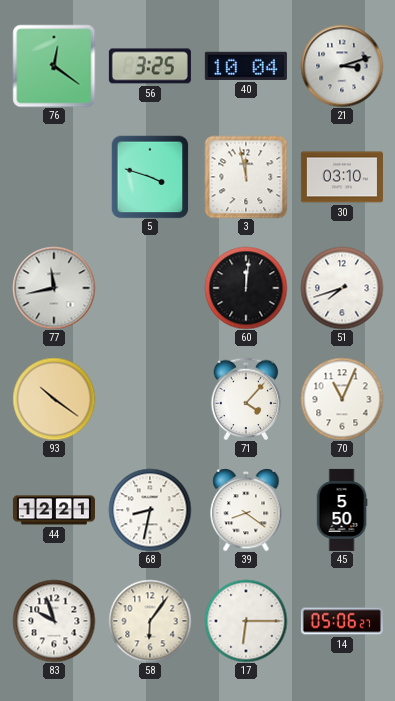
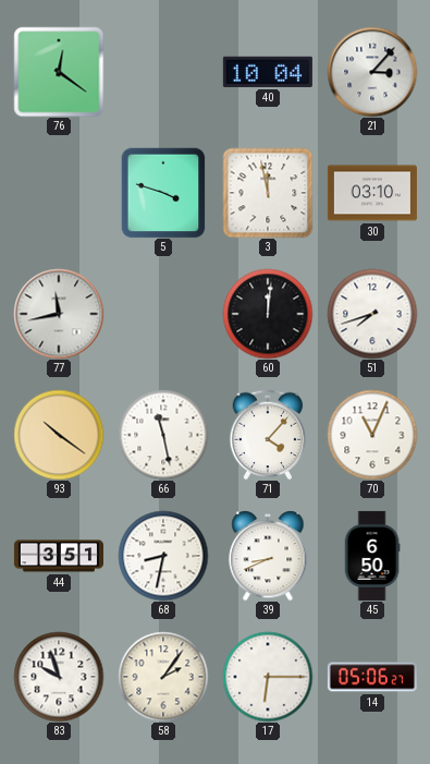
56: 3:25 -> none (150, 66)
21: 3:12 -> 3:07 (372, 72)
66: none -> 11:28 (163, 435)
44: 12:21 -> 3:51 (59, 556)
39: 8:21 -> 8:41 (268, 556)
45: 5:50 -> 6:50 (372, 556)
58: 6:06 -> 2:06 (163, 677)
